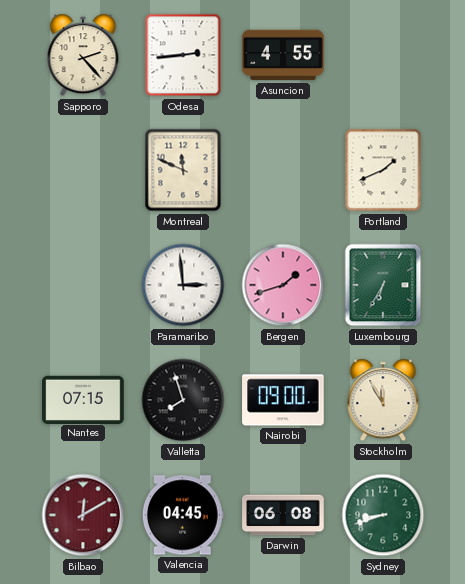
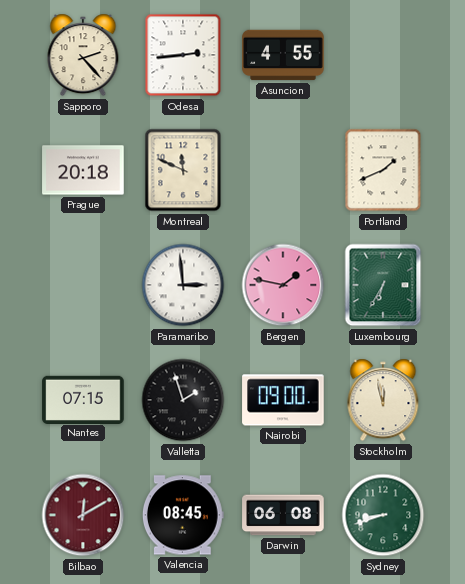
Prague: none -> 20:18 (83, 170)
Bergen: 1:42 -> 1:47 (283, 285)
Valletta: 7:57 -> 1:57 (183, 400)
Stockholm: 11:55 -> 11:58 (383, 400)
Valencia: 04:45 -> 08:45 (183, 515)
